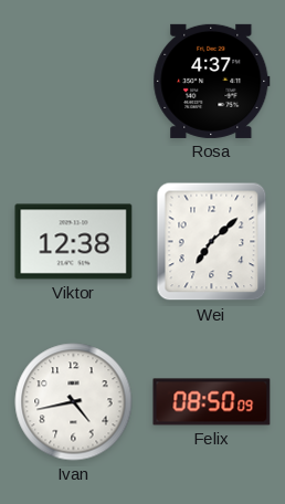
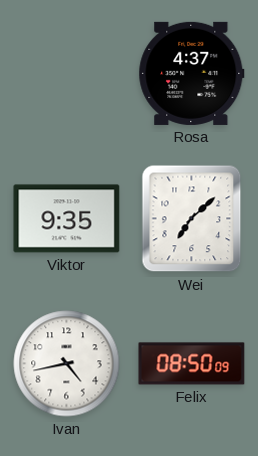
Viktor: 12:38 -> 9:35 (67, 219)
